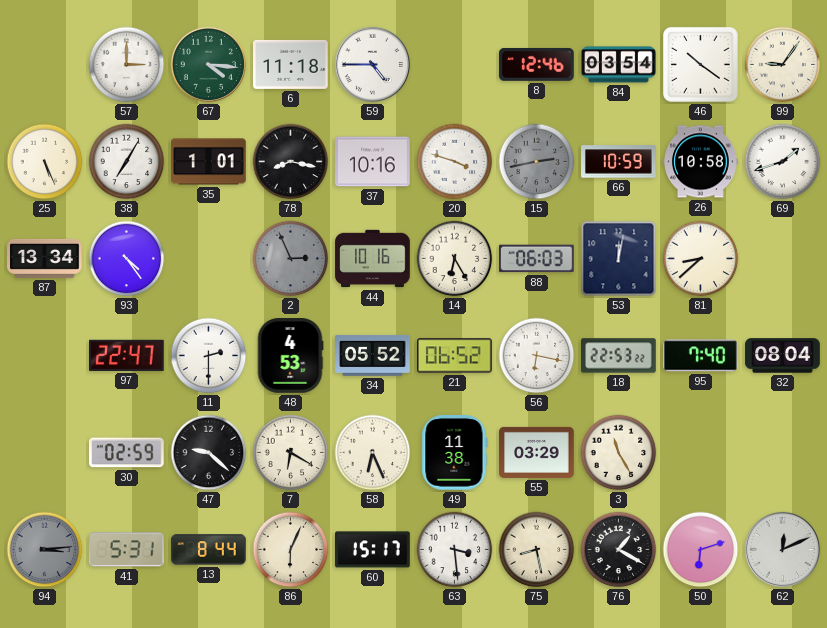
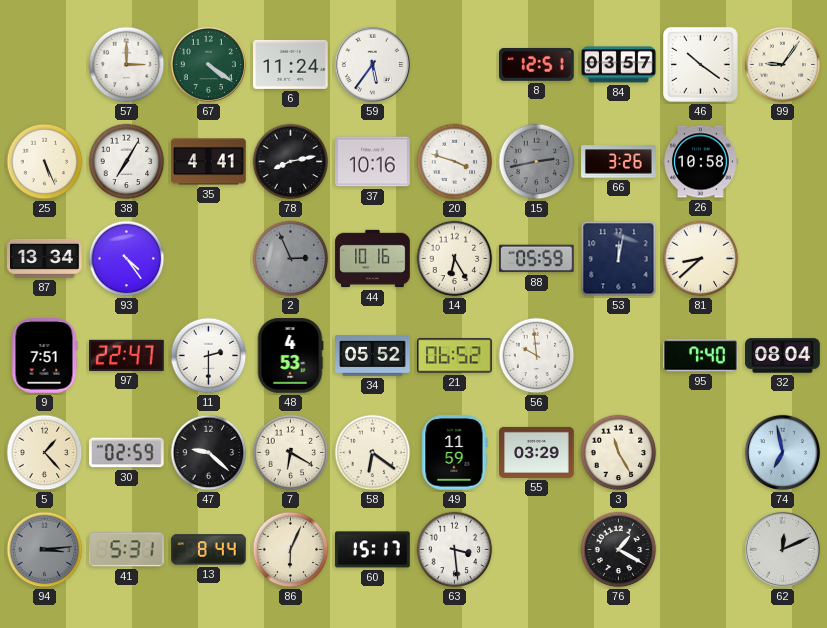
67: 4:16 -> 4:21 (208, 64)
6: 11:18 -> 11:24 (291, 64)
59: 4:45 -> 5:36 (372, 64)
8: 12:46 -> 12:51 (537, 64)
84: 03:54 -> 03:57 (619, 65)
35: 1:01 -> 4:41 (209, 162)
78: 8:17 -> 8:13 (291, 162)
66: 10:59 -> 3:26 (619, 162)
69: 1:42 -> none (783, 162)
88: 06:03 -> 05:59 (537, 259)
9: none -> 7:51 (44, 356)
56: 6:17 -> 9:59 (537, 356)
18: 22:53 -> none (619, 356)
5: none -> 1:23 (45, 453)
58: 6:26 -> 6:21 (373, 453)
49: 11:38 -> 11:59 (455, 453)
74: none -> 6:58 (782, 452)
75: 8:28 -> none (537, 550)
50: 6:12 -> none (701, 550)
